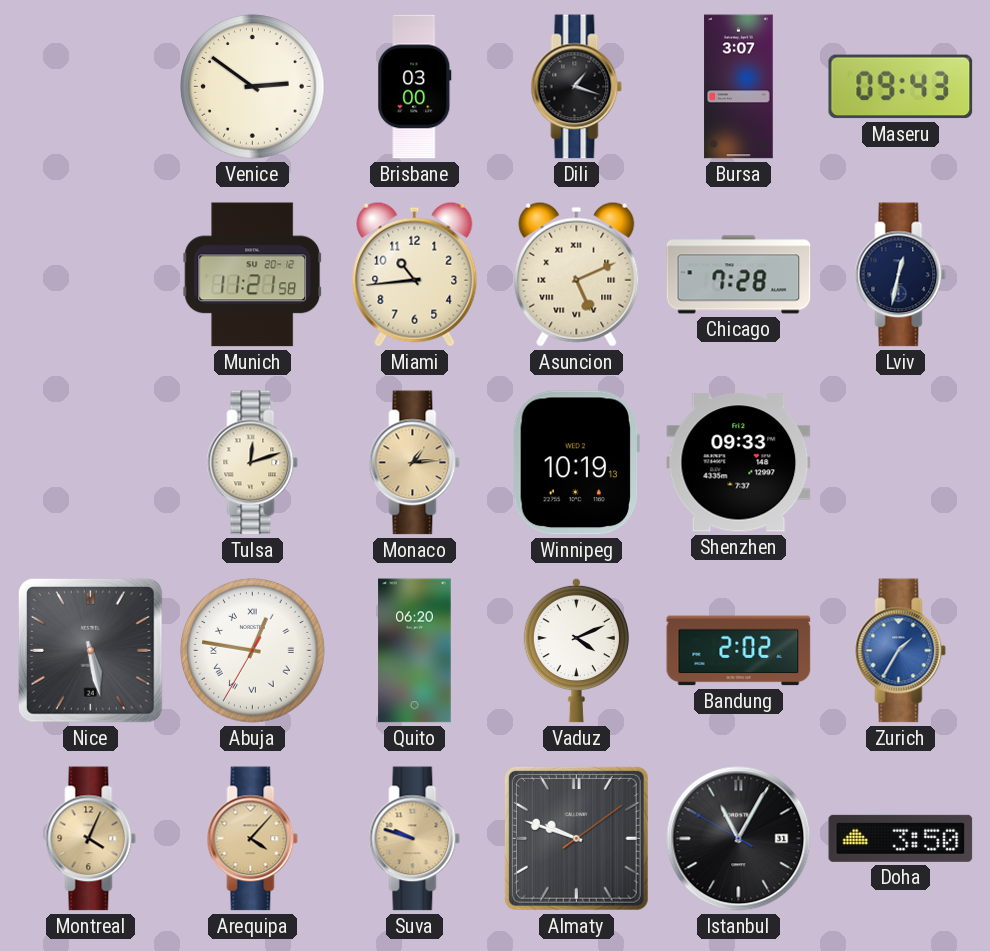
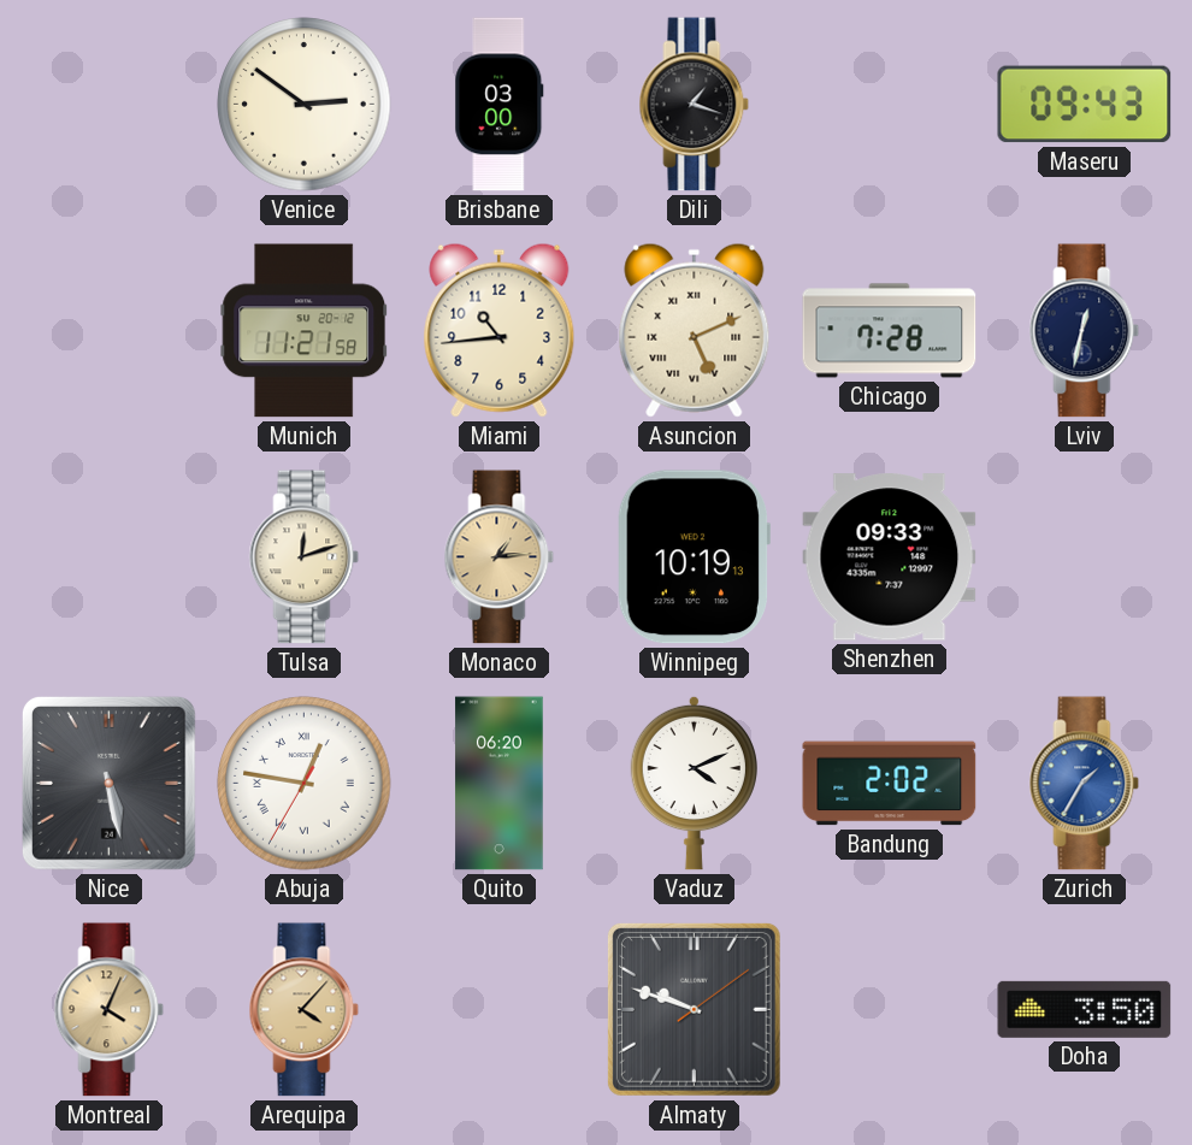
Bursa: 3:07 -> none (739, 87)
Suva: 9:48 -> none (415, 839)
Istanbul: 11:04 -> none (739, 839)
